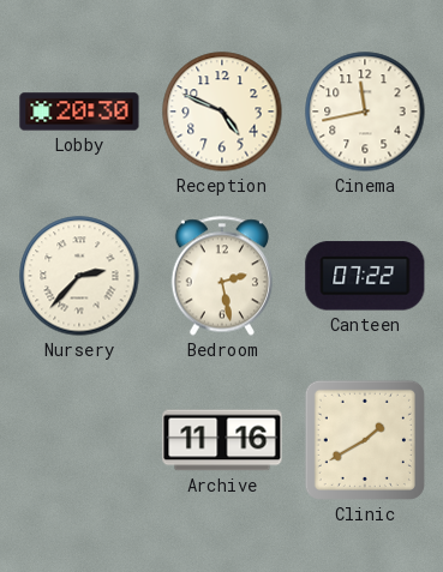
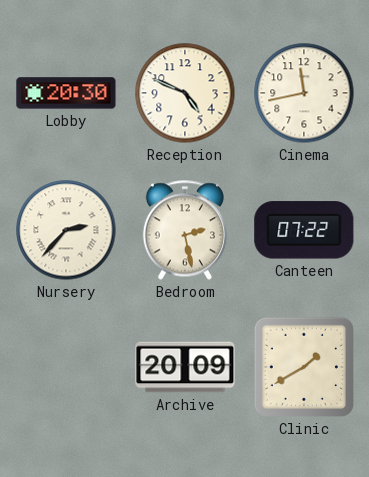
Archive: 11:16 -> 20:09 (185, 367)
